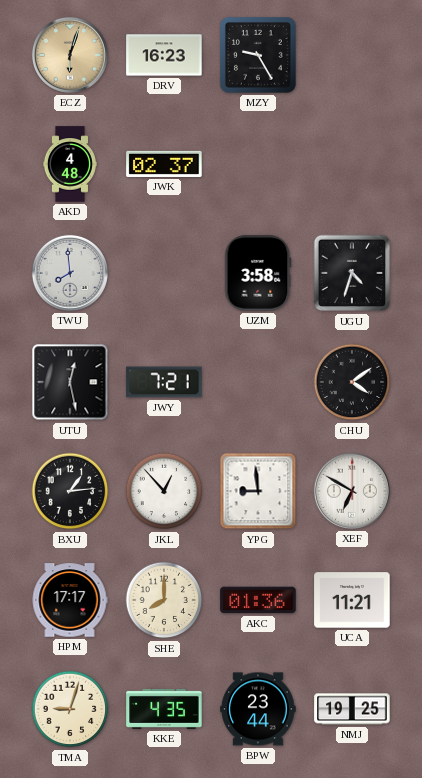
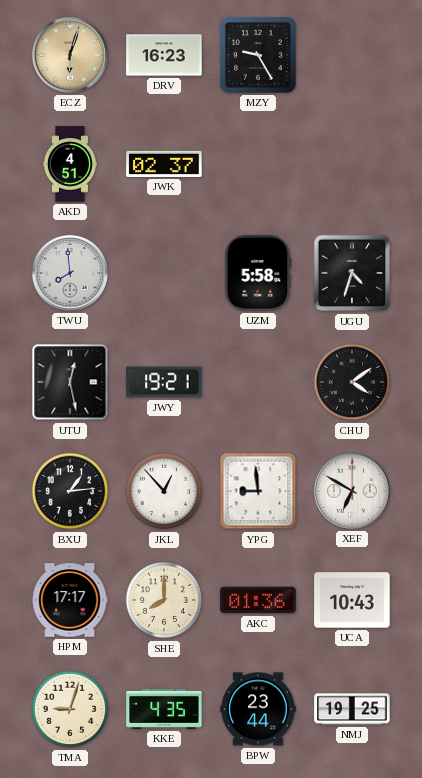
AKD: 4:48 -> 4:51 (70, 164)
UZM: 3:58 -> 5:58 (258, 273)
JWY: 7:21 -> 19:21 (164, 382)
UCA: 11:21 -> 10:43 (352, 600)
